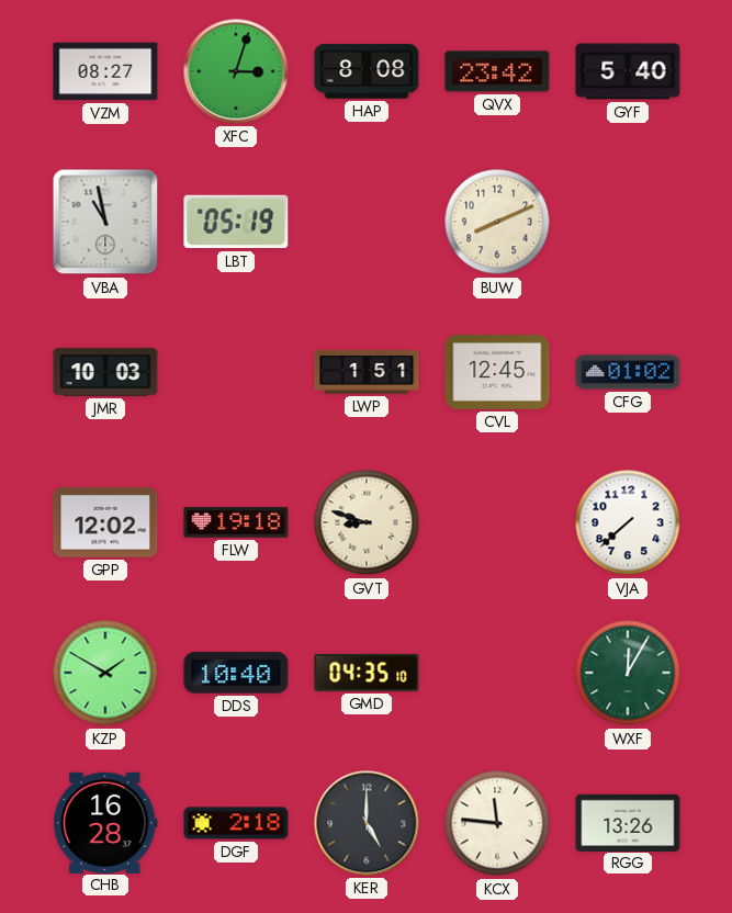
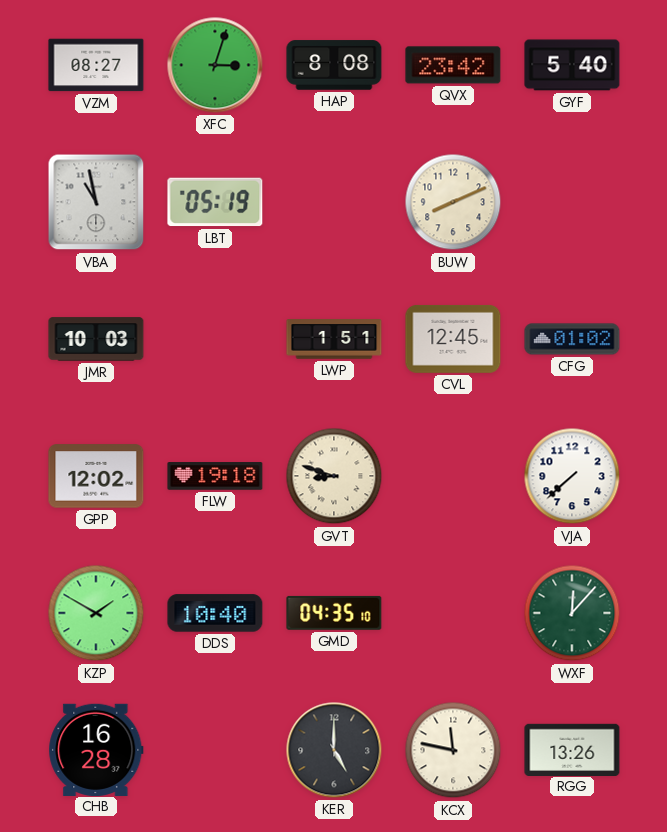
WXF: 12:05 -> 12:07 (572, 613)
DGF: 2:18 -> none (236, 823)
KCX: 11:46 -> 11:47 (453, 750)
